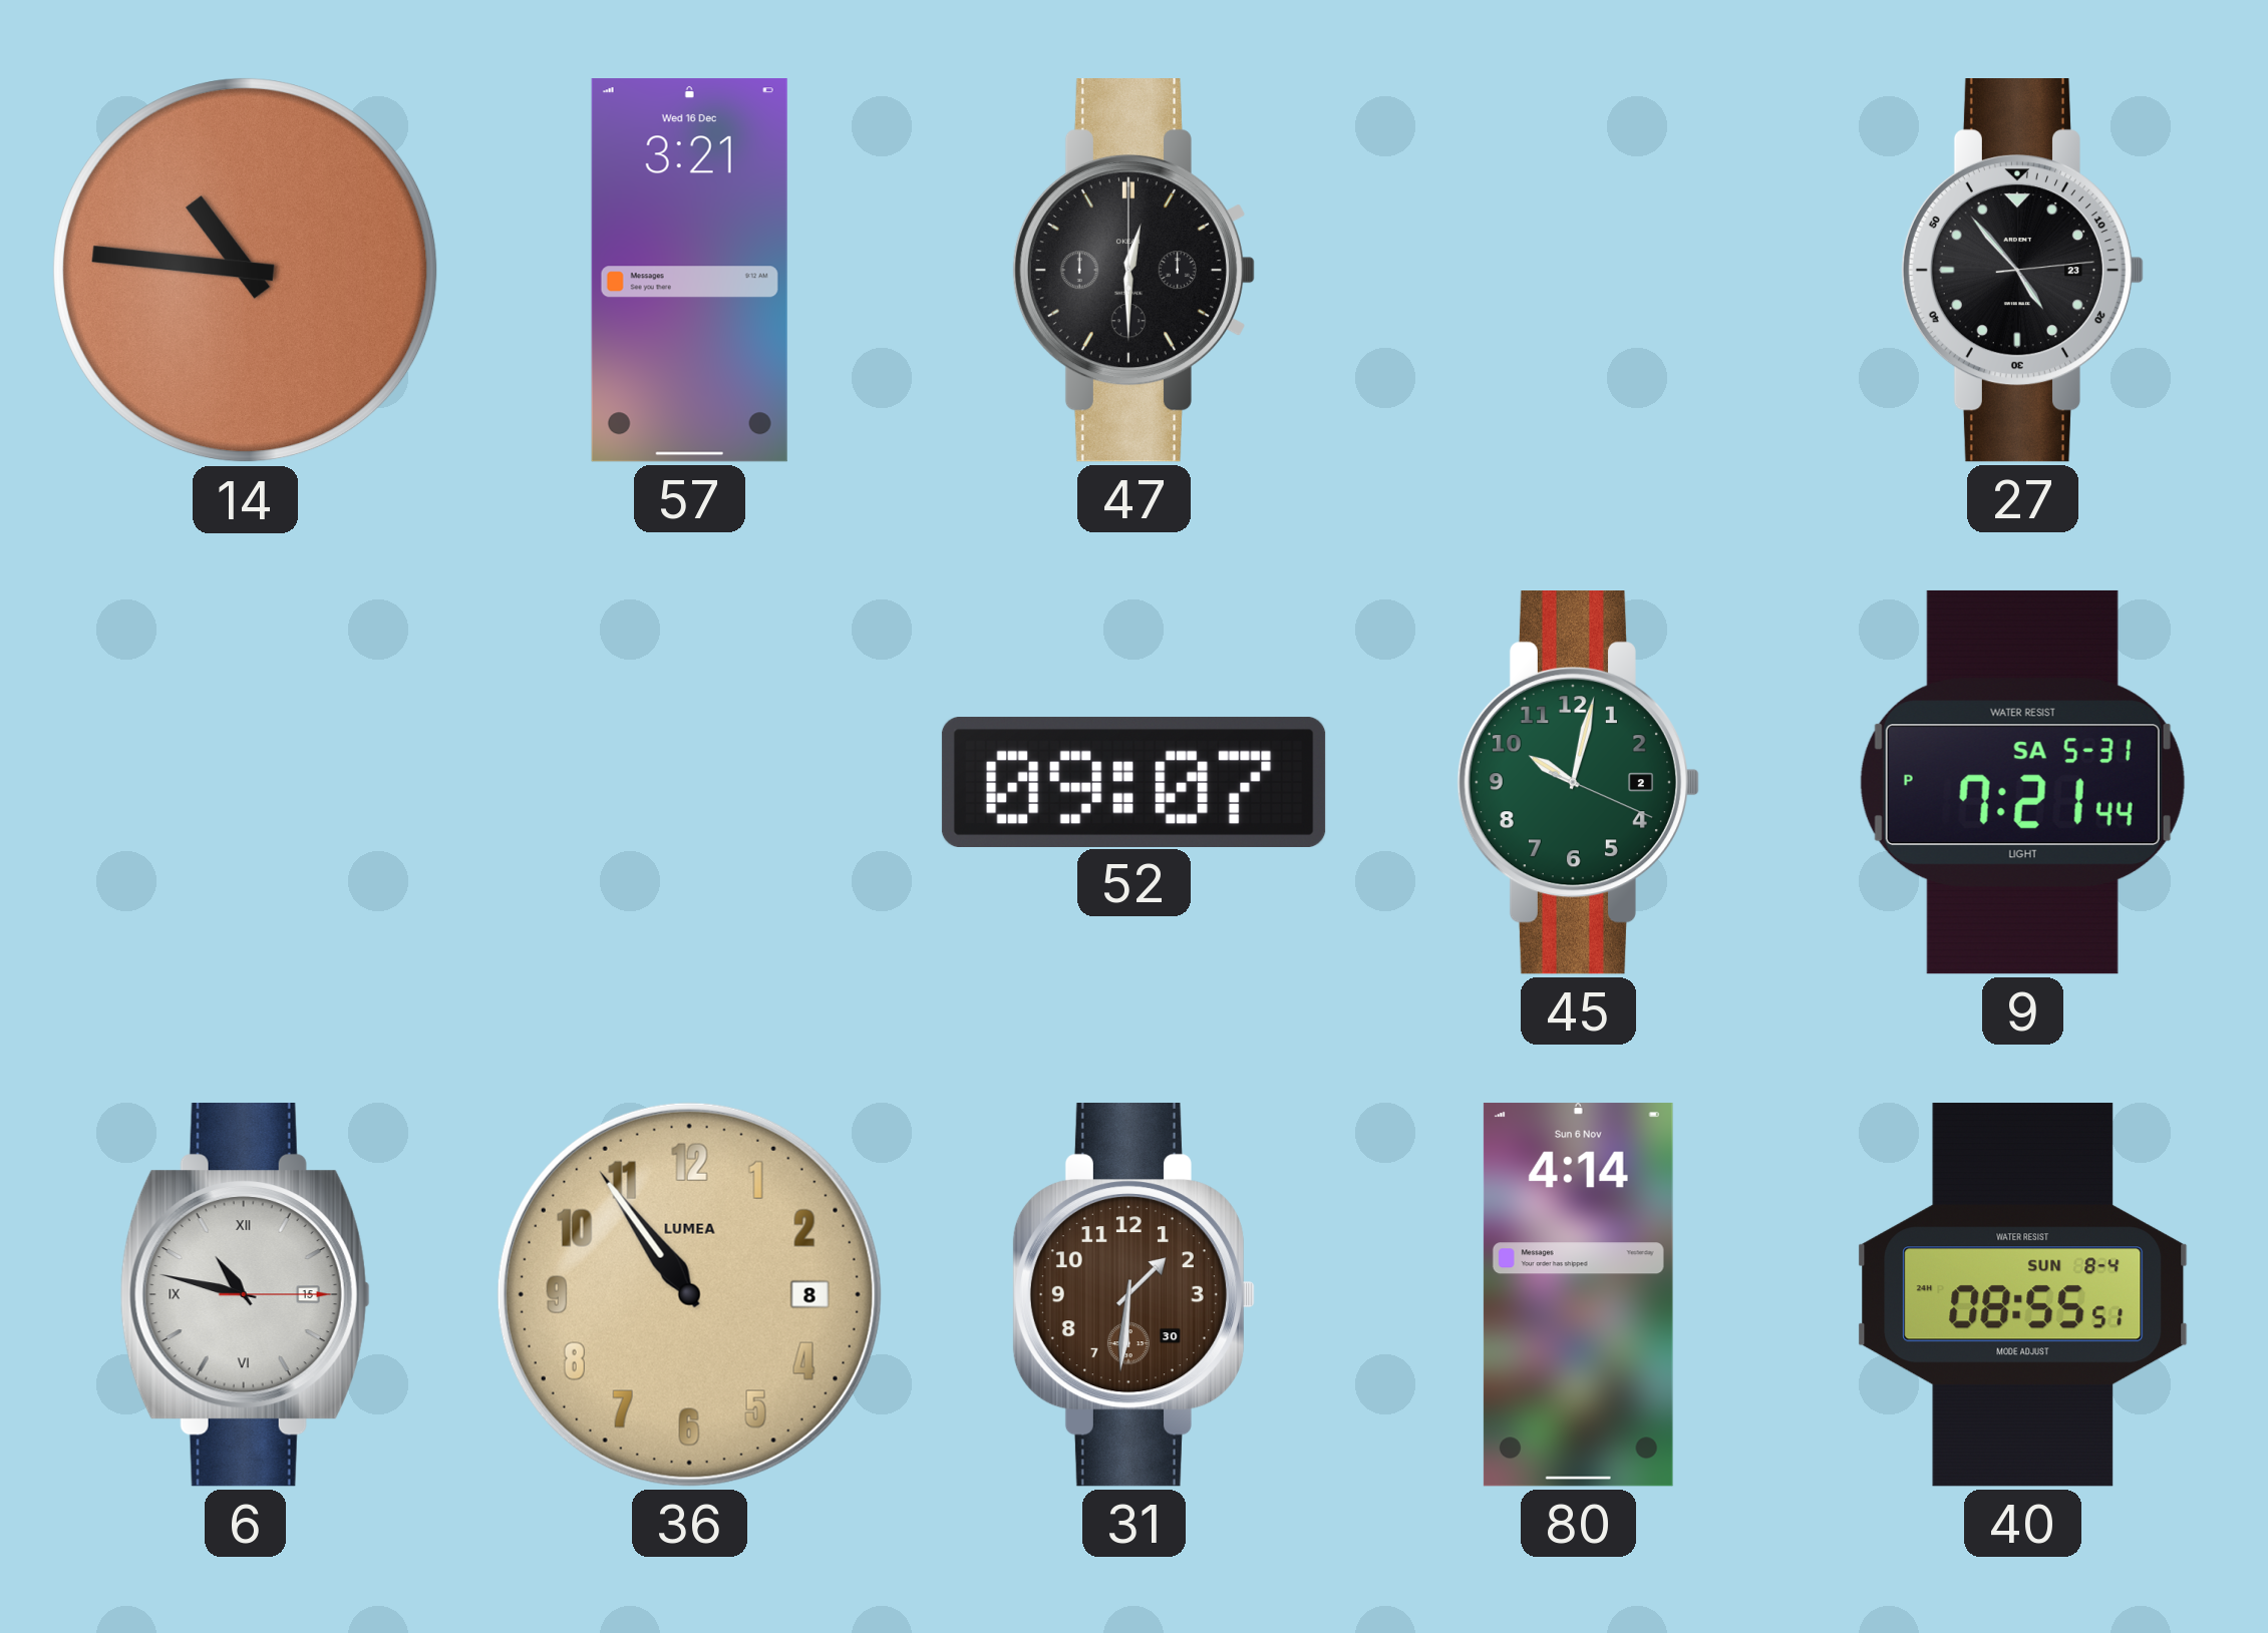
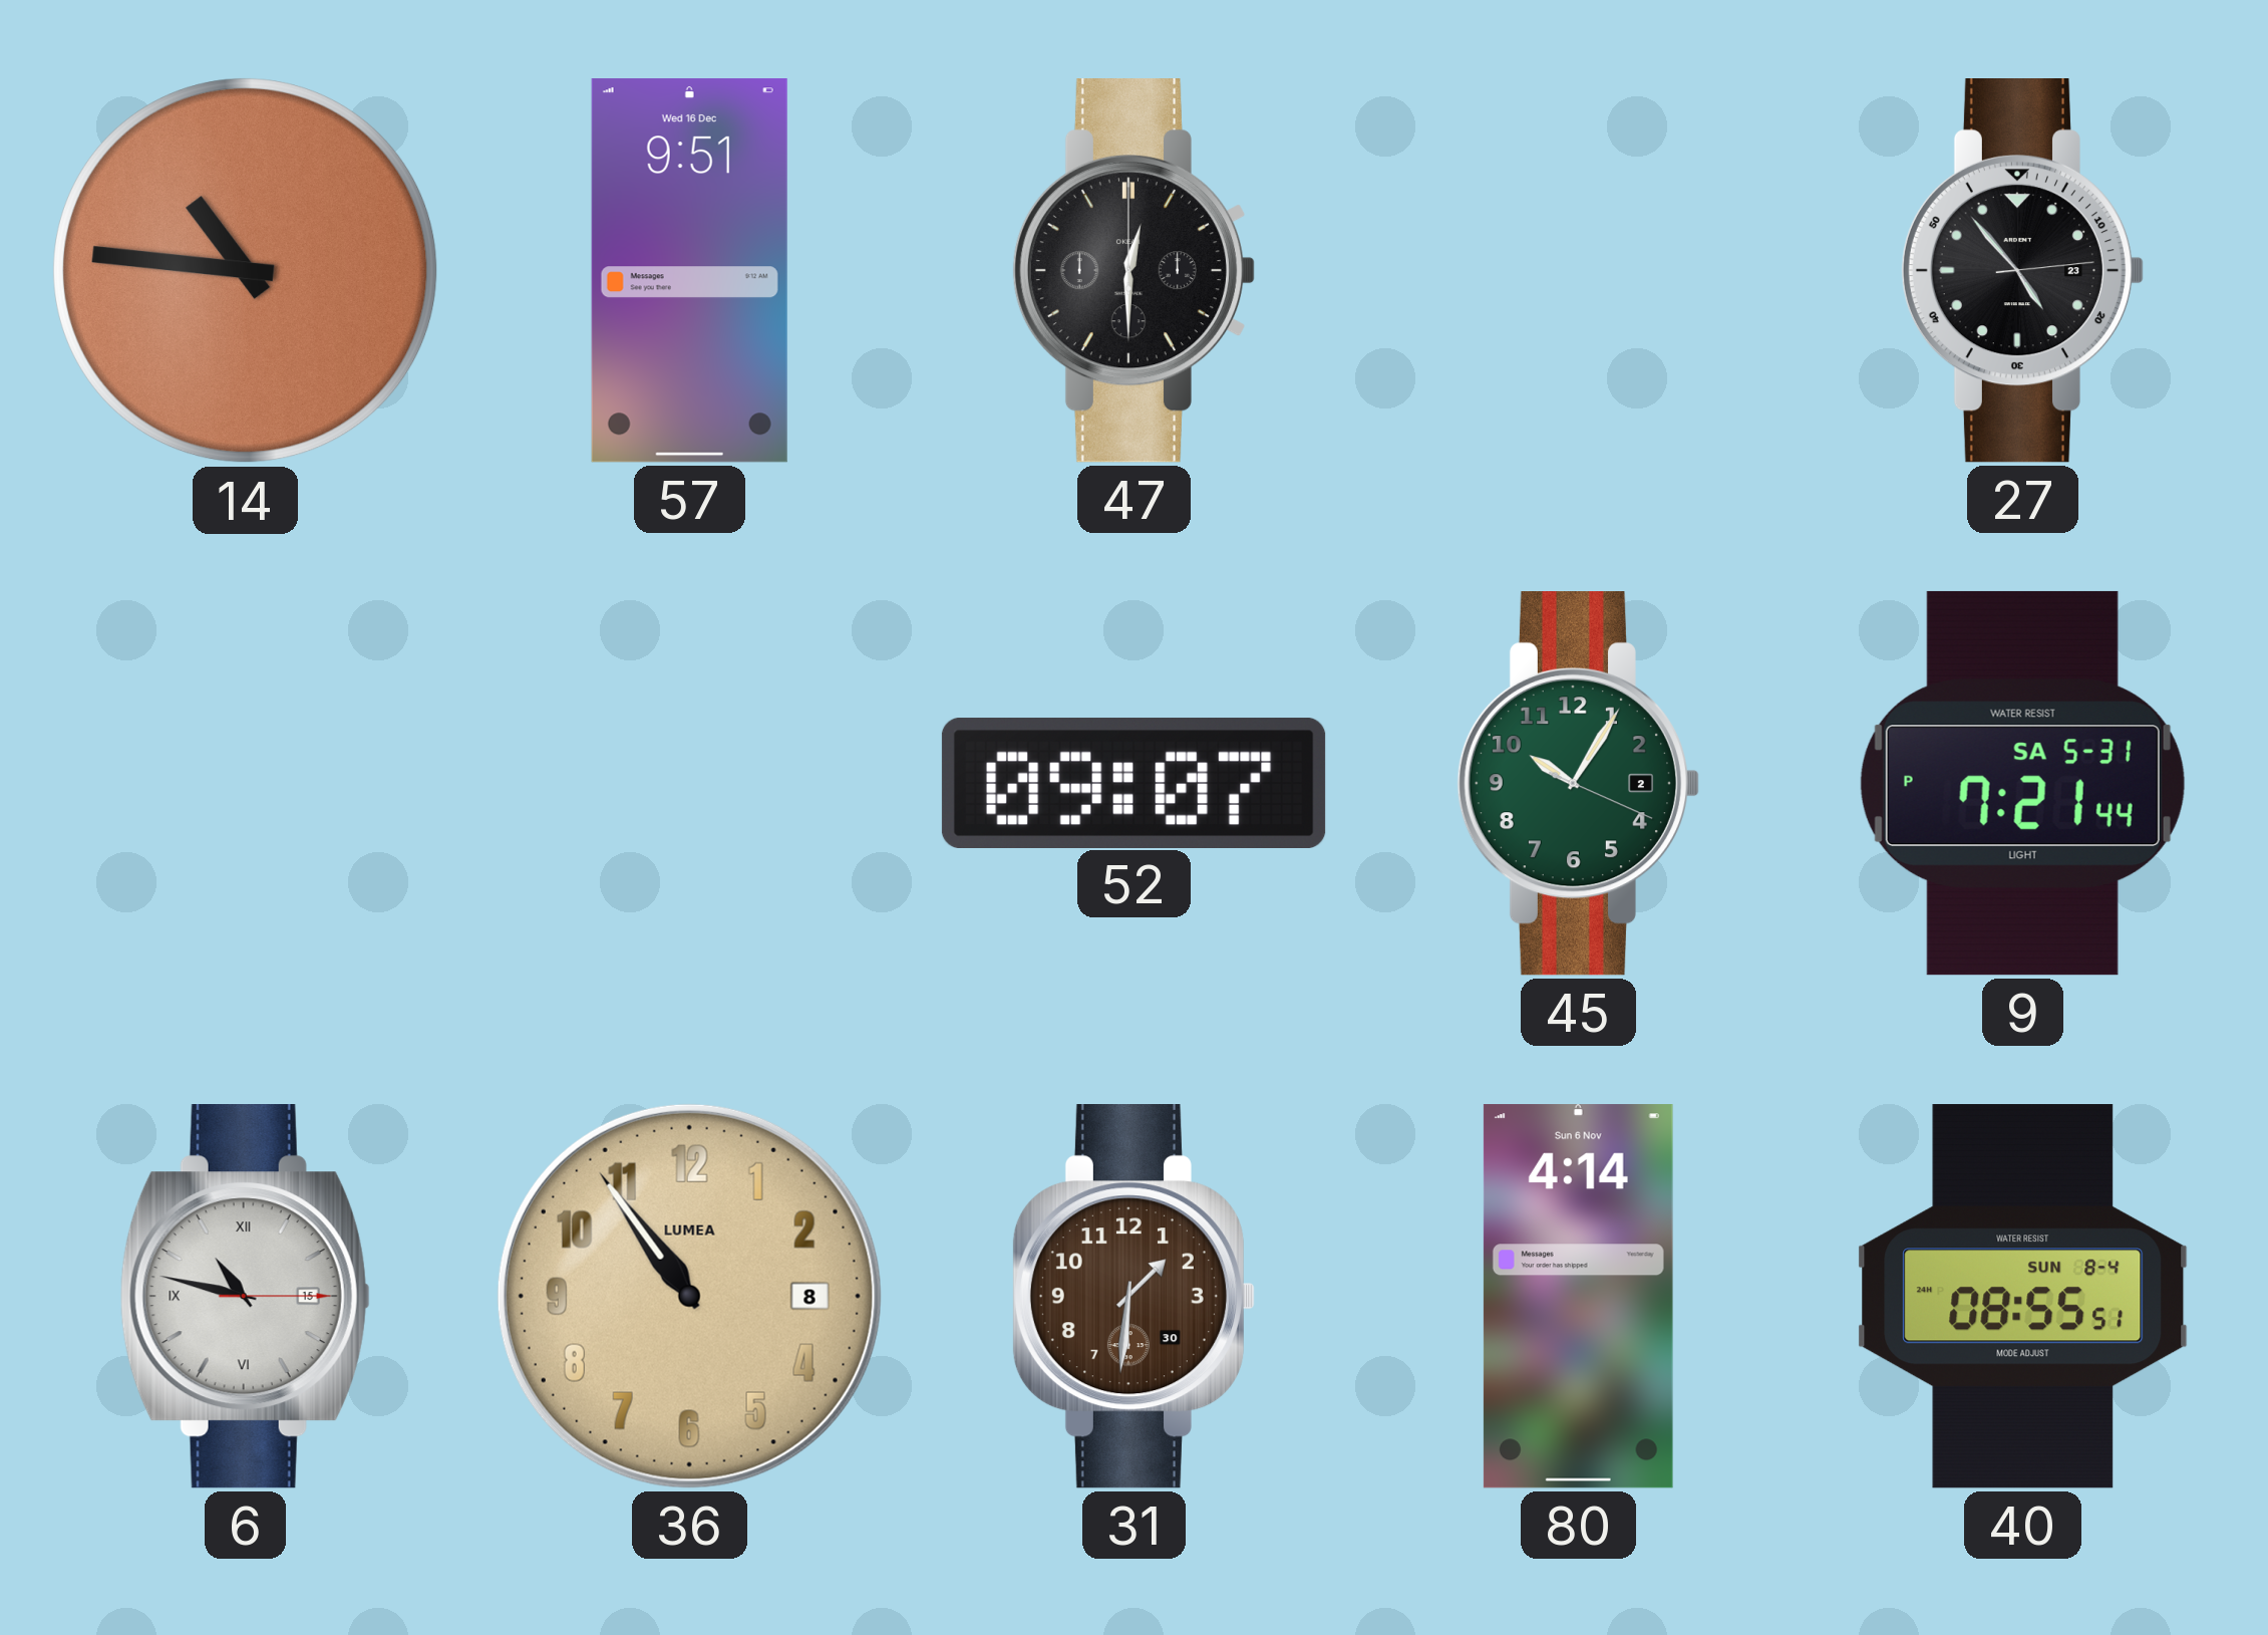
57: 3:21 -> 9:51 (689, 271)
45: 10:02 -> 10:05 (1578, 784)
